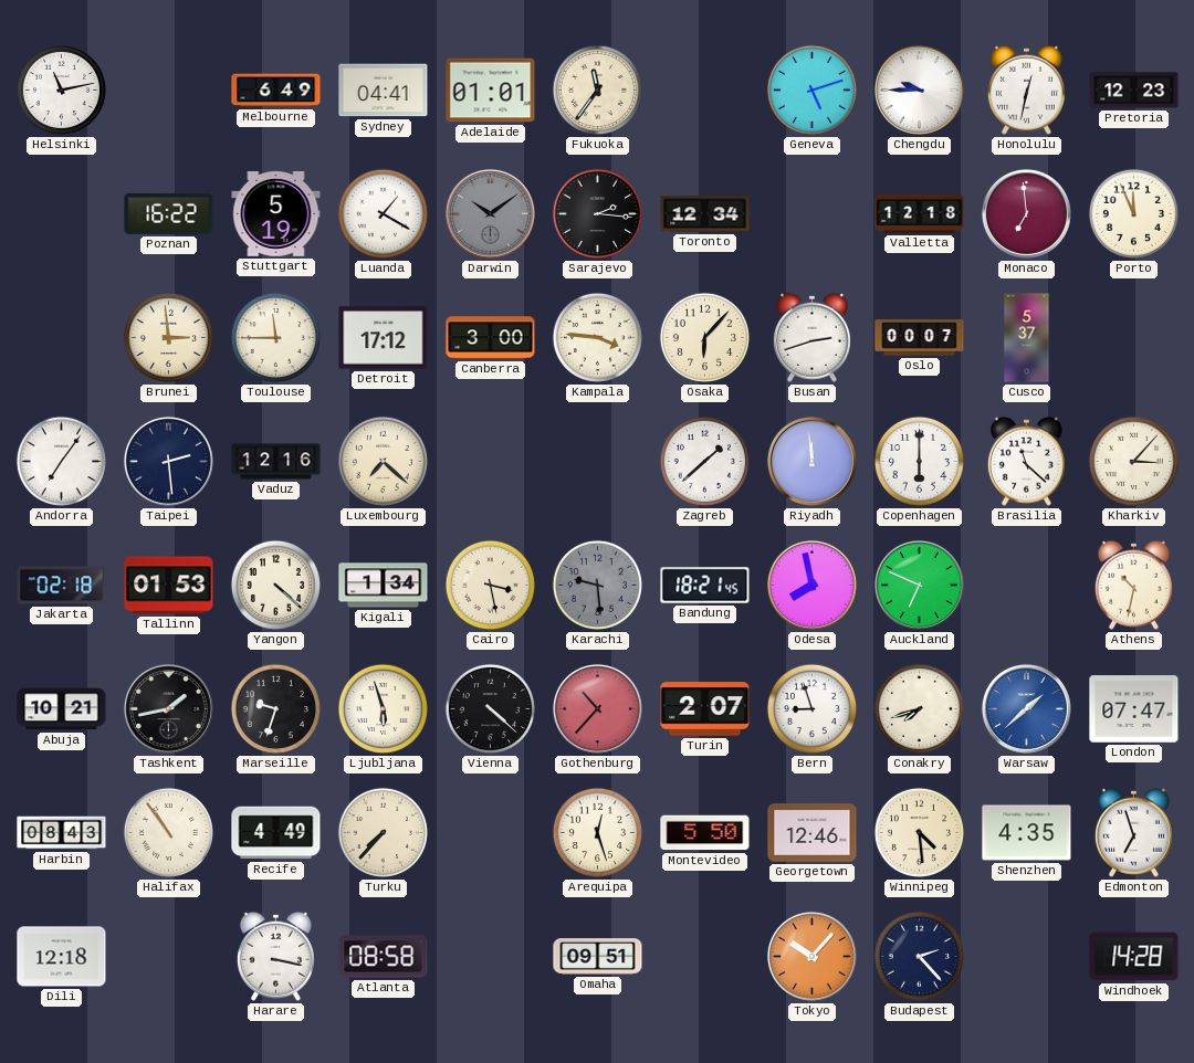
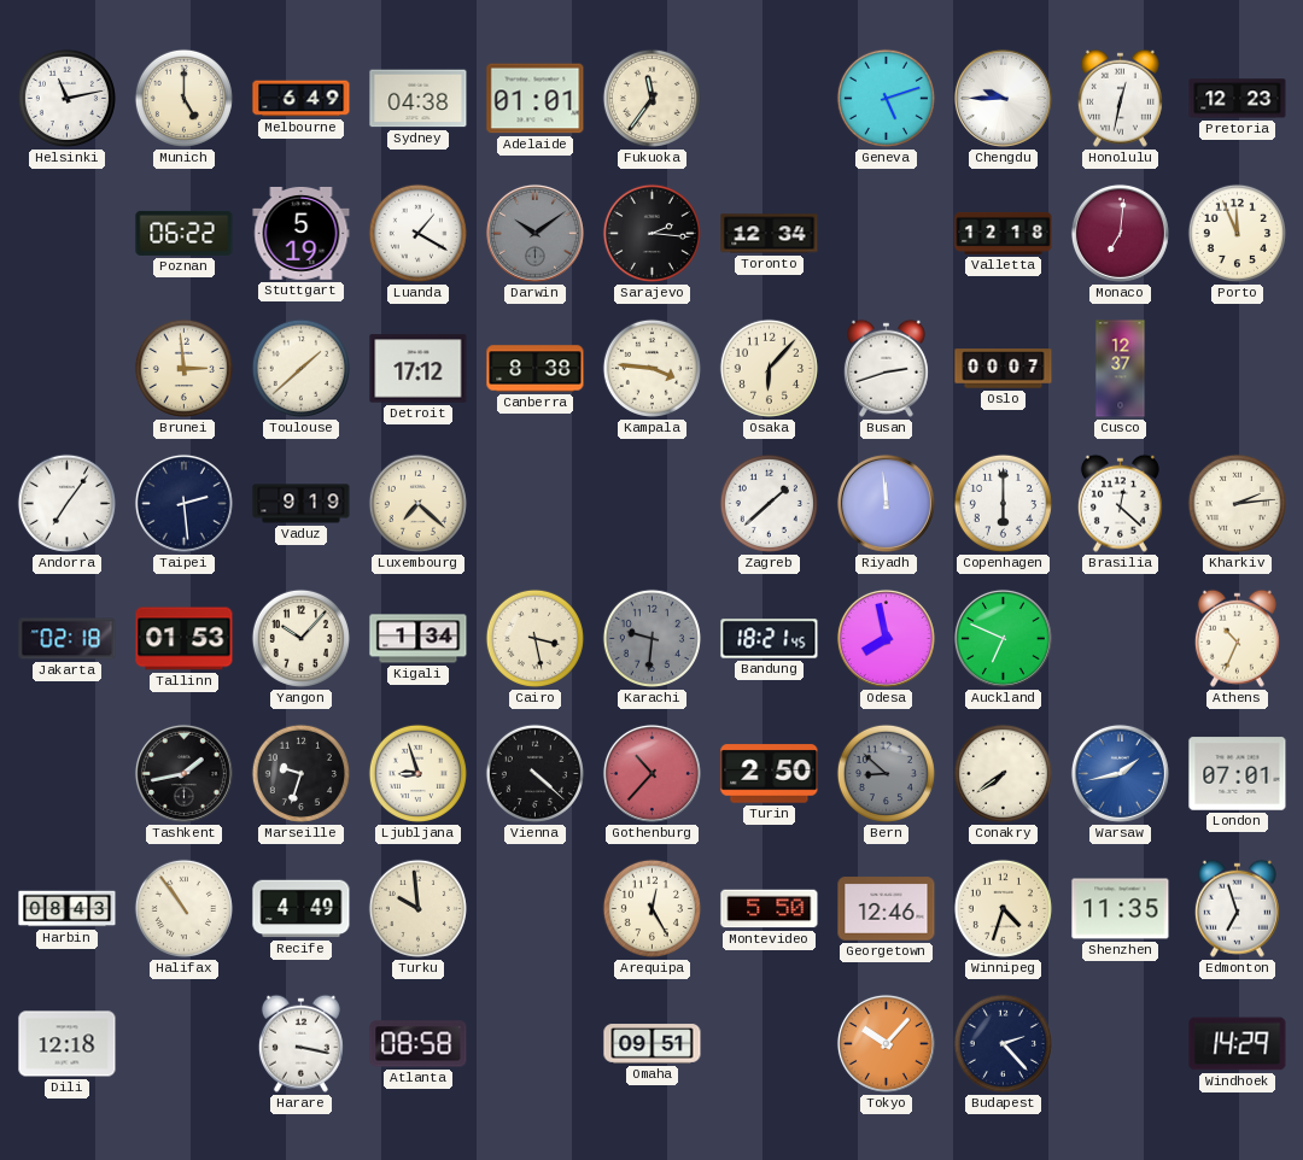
Munich: none -> 5:00 (183, 98)
Sydney: 04:41 -> 04:38 (419, 99)
Poznan: 16:22 -> 06:22 (185, 233)
Monaco: 6:59 -> 7:01 (1120, 233)
Toulouse: 11:45 -> 1:38 (300, 368)
Canberra: 3:00 -> 8:38 (536, 369)
Cusco: 5:37 -> 12:37 (1121, 369)
Vaduz: 12:16 -> 9:19 (302, 504)
Brasilia: 11:22 -> 12:22 (1120, 503)
Kharkiv: 3:07 -> 2:14 (1237, 503)
Yangon: 4:22 -> 10:07 (300, 638)
Karachi: 9:29 -> 9:31 (651, 638)
Athens: 10:32 -> 10:34 (1237, 638)
Abuja: 10:21 -> none (62, 709)
Ljubljana: 5:57 -> 8:57 (417, 773)
Turin: 2:07 -> 2:50 (770, 774)
Bern: 8:57 -> 8:52 (886, 773)
Bern dial: white -> grey (886, 773)
Conakry: 7:42 -> 7:39 (1003, 773)
Warsaw: 1:38 -> 1:43 (1120, 773)
London: 07:47 -> 07:01 (1238, 774)
Turku: 7:37 -> 9:59 (417, 908)
Arequipa: 12:27 -> 12:25 (651, 908)
Winnipeg: 4:29 -> 4:33 (1003, 908)
Shenzhen: 4:35 -> 11:35 (1121, 909)
Windhoek: 14:28 -> 14:29 (1238, 1044)
